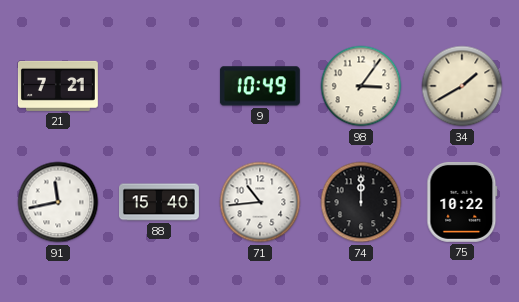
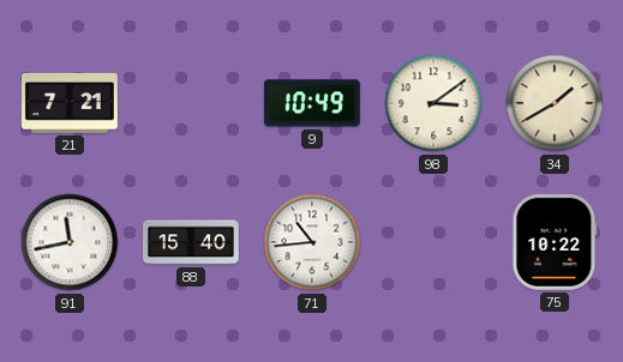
98: 3:06 -> 3:09 (433, 103)
74: 12:00 -> none (361, 202)
